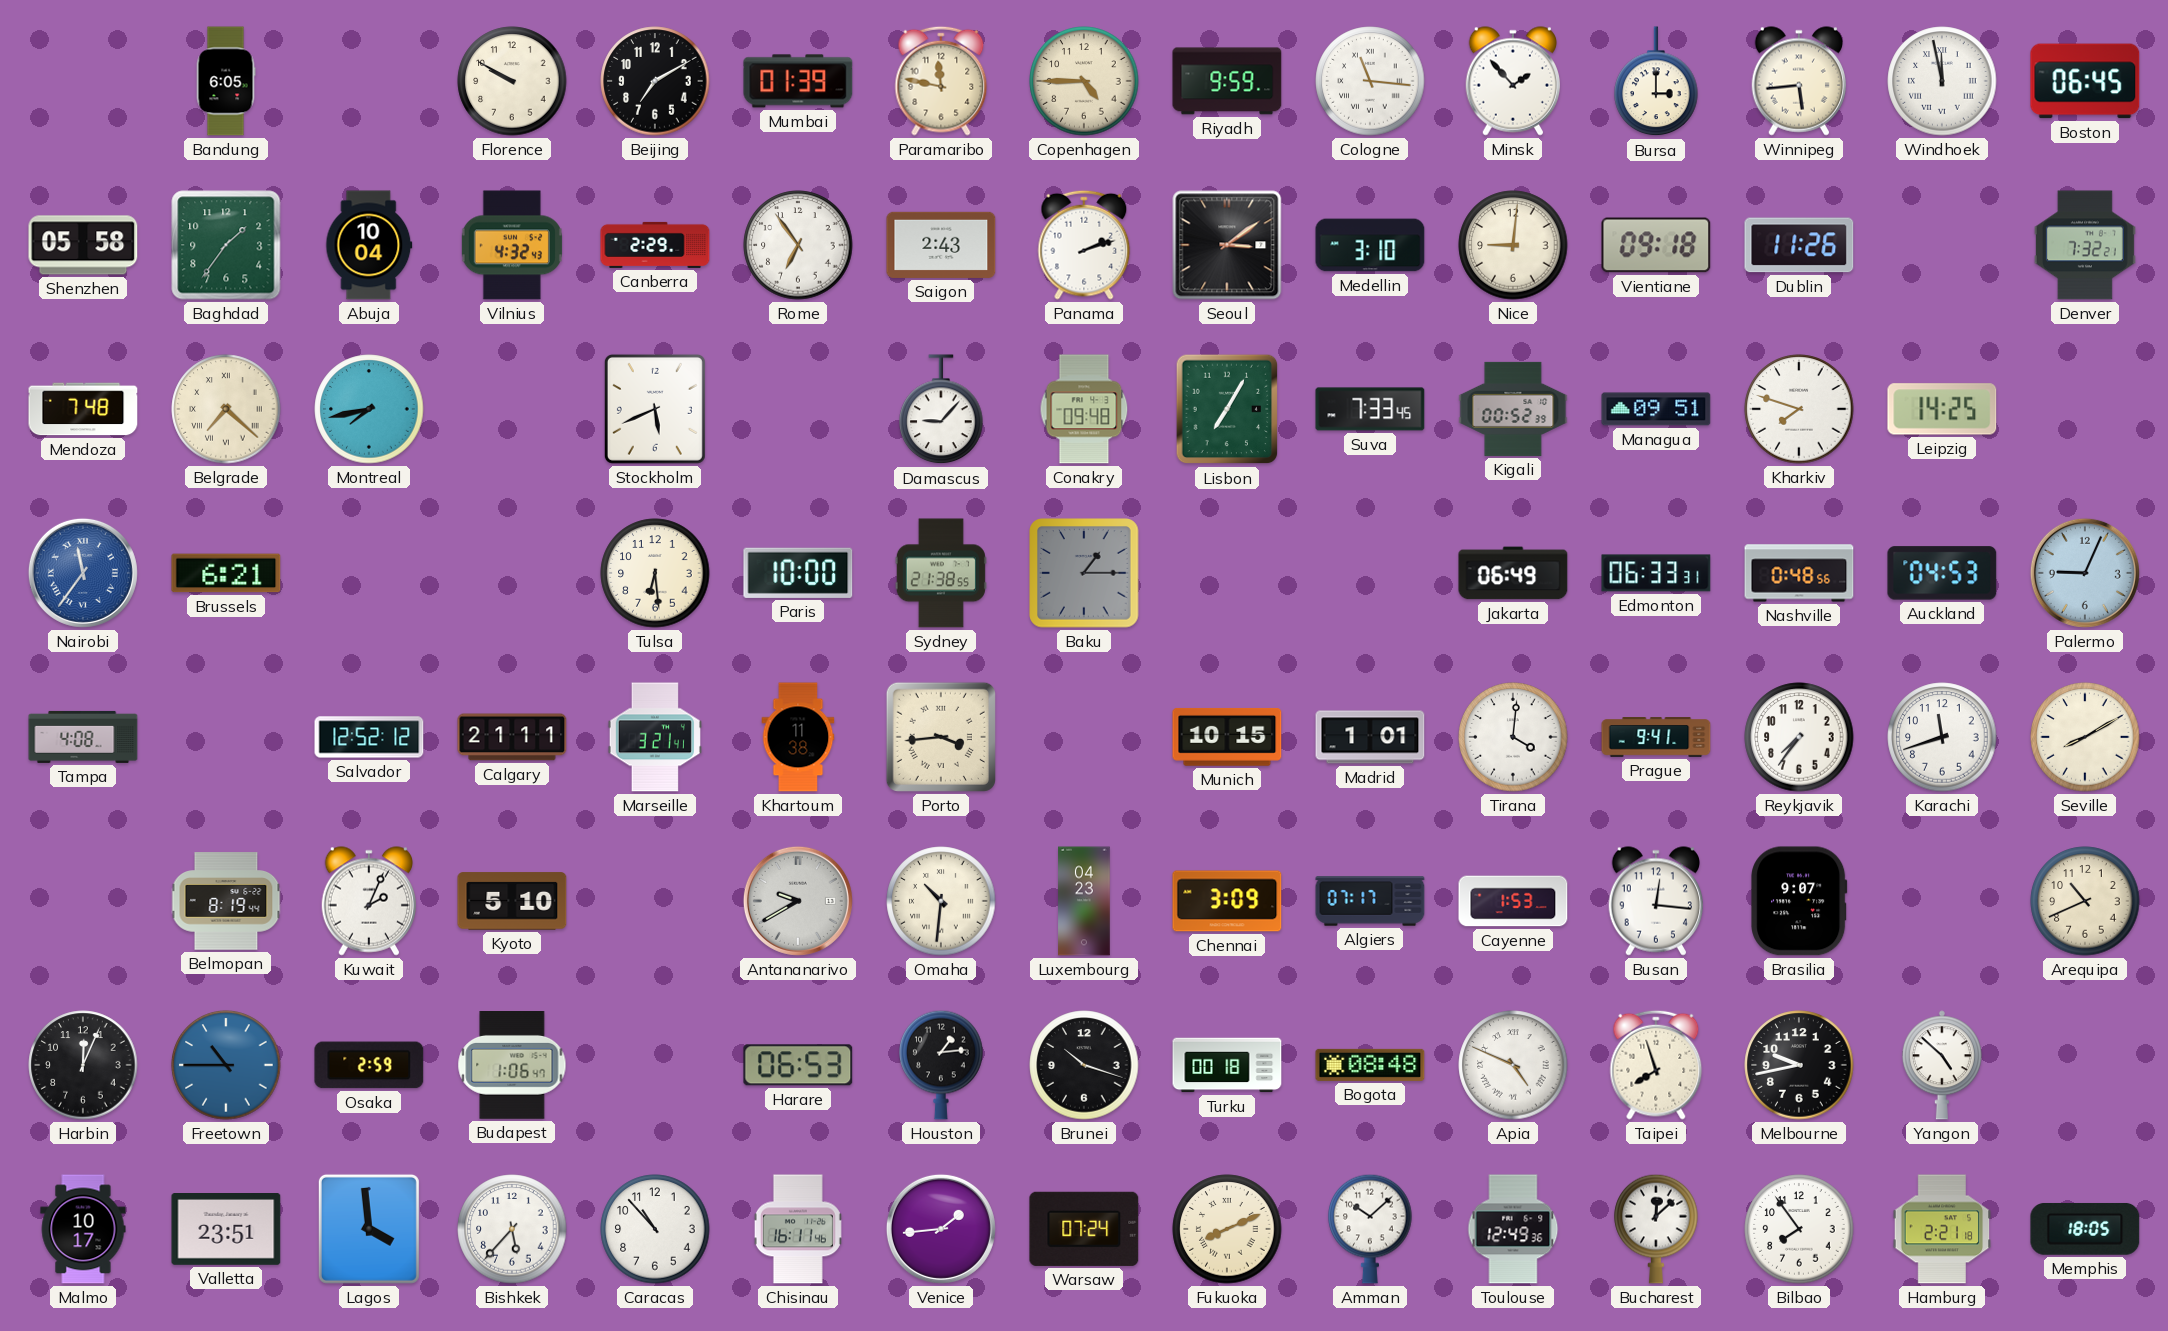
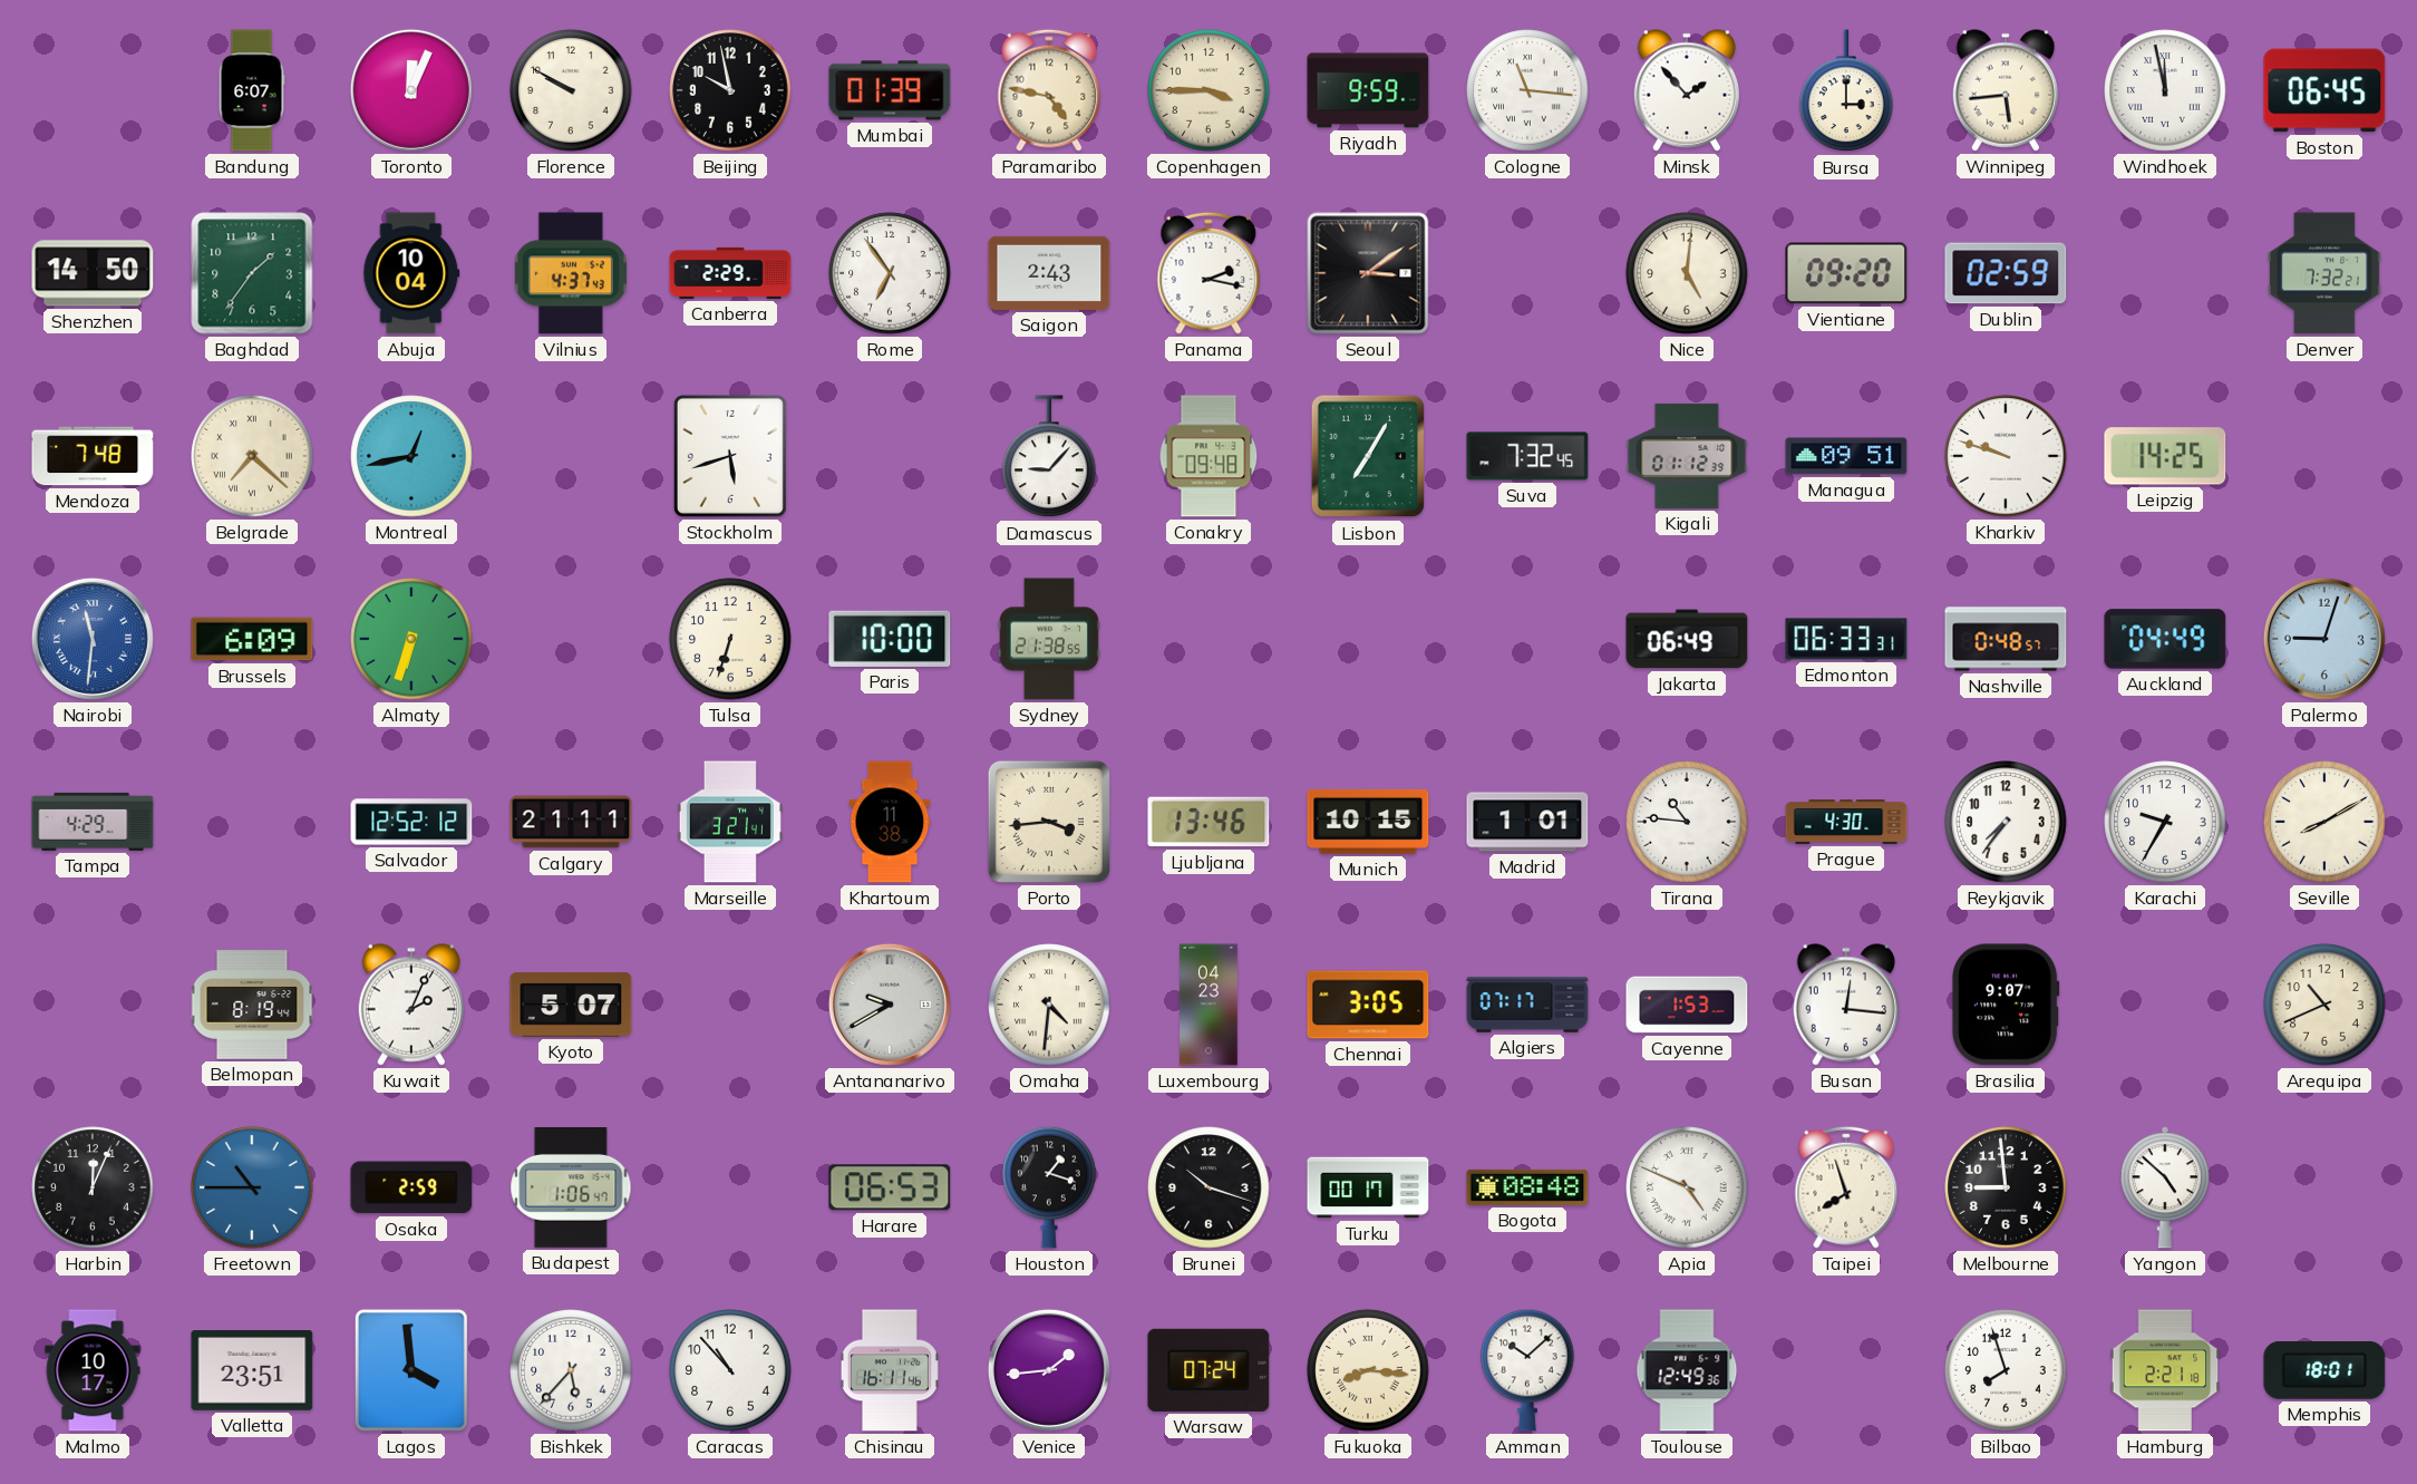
Bandung: 6:05 -> 6:07 (252, 90)
Toronto: none -> 12:04 (411, 90)
Beijing: 7:10 -> 9:58 (730, 90)
Paramaribo: 11:47 -> 4:47 (1049, 90)
Copenhagen: 4:45 -> 3:45 (1208, 90)
Shenzhen: 05:58 -> 14:50 (93, 273)
Vilnius: 4:32 -> 4:37 (571, 273)
Panama: 2:12 -> 2:17 (1208, 273)
Medellin: 3:10 -> none (1370, 245)
Nice: 9:01 -> 5:01 (1687, 273)
Vientiane: 09:18 -> 09:20 (1846, 273)
Dublin: 11:26 -> 02:59 (2006, 273)
Montreal: 7:43 -> 12:43 (411, 456)
Stockholm: 5:41 -> 5:42 (730, 456)
Suva: 7:33 -> 7:32 (1527, 456)
Kigali: 00:52 -> 01:12 (1687, 456)
Kharkiv: 7:48 -> 9:48 (2006, 456)
Nairobi: 11:36 -> 11:31 (93, 639)
Brussels: 6:21 -> 6:09 (252, 639)
Almaty: none -> 6:33 (411, 639)
Tulsa: 6:29 -> 6:33 (730, 639)
Baku: 1:15 -> none (1084, 573)
Nashville: 0:48:56 -> 0:48:57 (2006, 639)
Auckland: 04:53 -> 04:49 (2165, 639)
Palermo: 9:04 -> 9:03 (2324, 639)
Tampa: 4:08 -> 4:29 (93, 822)
Ljubljana: none -> 13:46 (1208, 822)
Tirana: 4:01 -> 10:46 (1687, 822)
Prague: 9:41 -> 4:30 (1846, 822)
Karachi: 11:42 -> 9:35 (2165, 822)
Kyoto: 5:10 -> 5:07 (571, 1005)
Omaha: 10:31 -> 4:31 (1049, 1005)
Chennai: 3:09 -> 3:05 (1368, 1005)
Houston: 1:14 -> 1:18 (1049, 1187)
Turku: 00:18 -> 00:17 (1368, 1187)
Melbourne: 9:43 -> 8:59 (2006, 1187)
Fukuoka: 8:11 -> 8:16 (1368, 1370)
Bucharest: 12:08 -> none (1656, 1229)
Bilbao: 7:54 -> 7:57 (2006, 1370)
Memphis: 18:05 -> 18:01 (2324, 1370)
